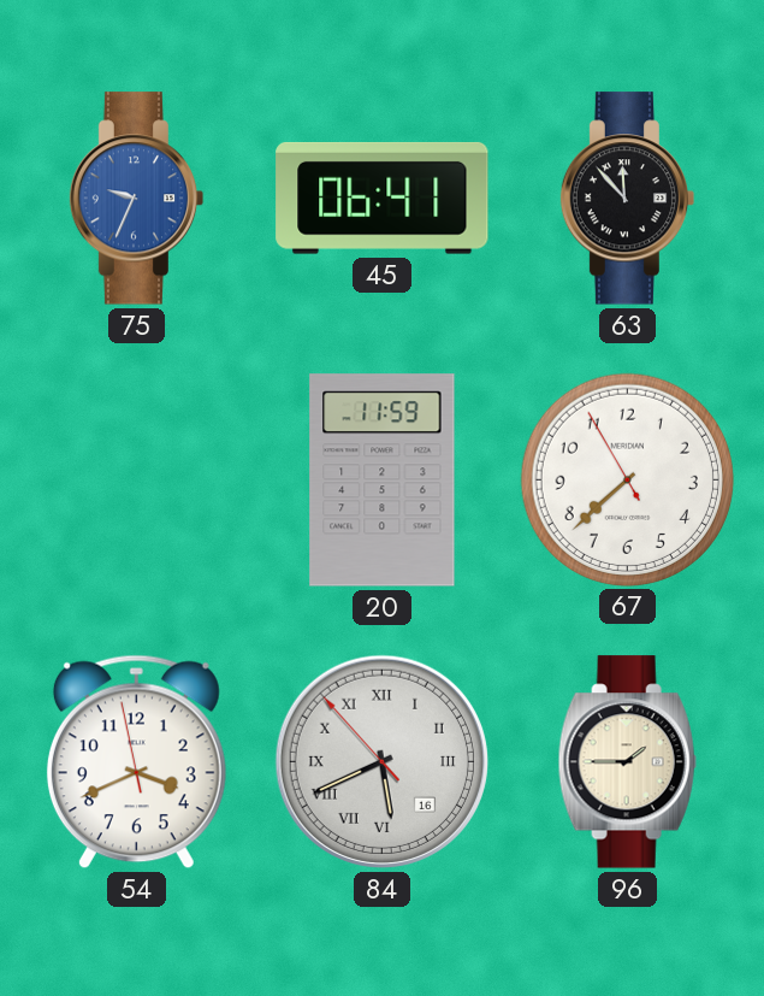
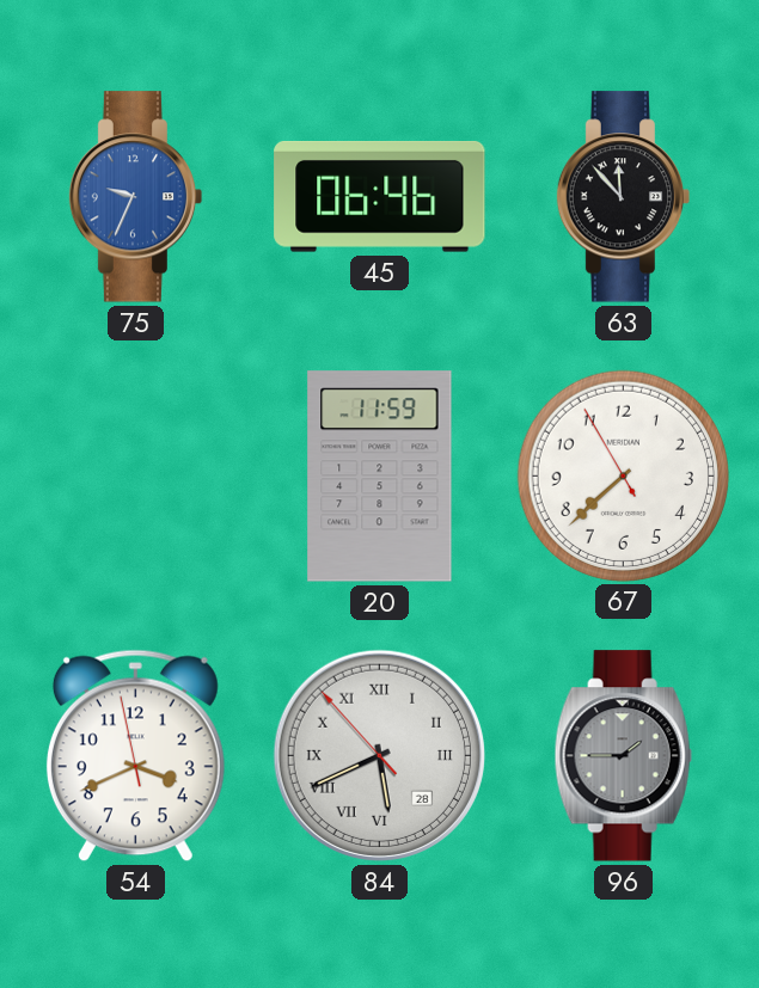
45: 06:41 -> 06:46 (380, 196)
84 date: 16 -> 28 (379, 755)
96 dial: cream -> grey (623, 756)
